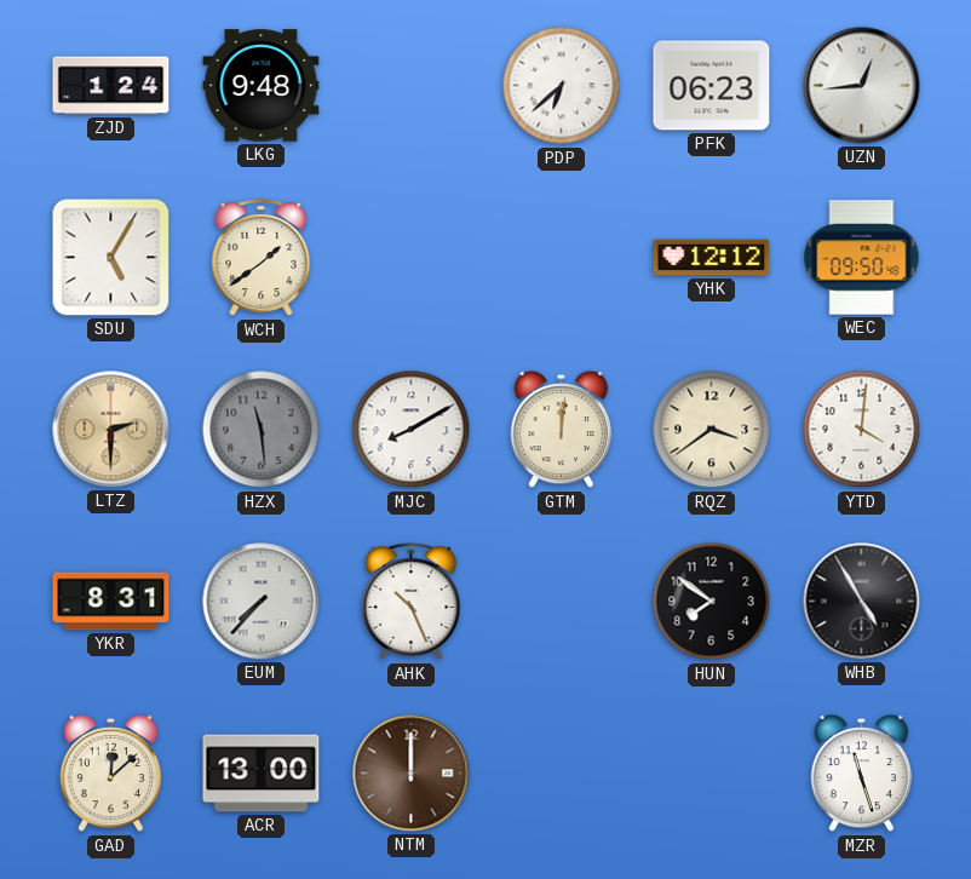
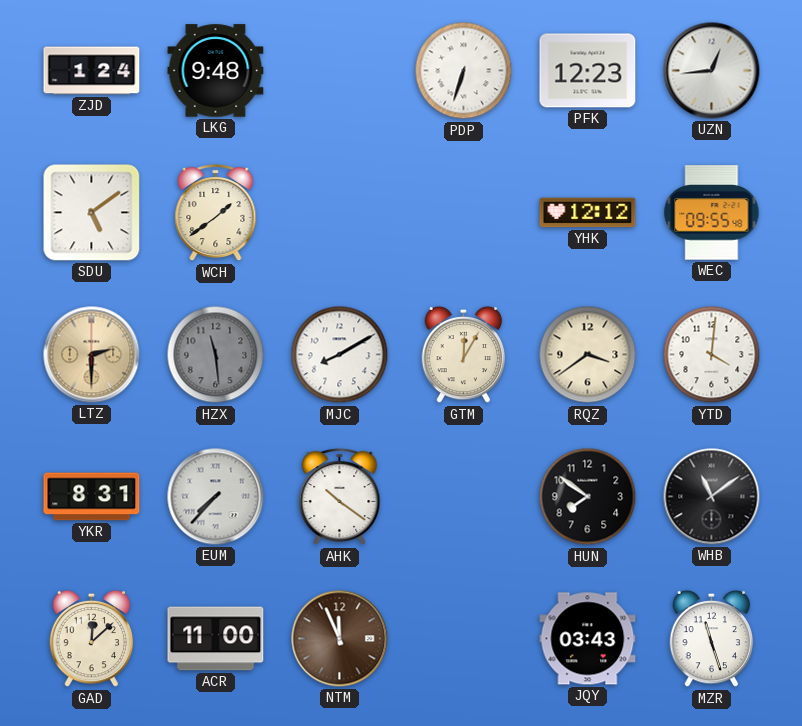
PDP: 6:38 -> 6:33 (464, 71)
PFK: 06:23 -> 12:23 (588, 71)
SDU: 5:05 -> 5:09 (92, 213)
WEC: 09:50 -> 09:55 (712, 213)
GTM: 12:01 -> 12:05 (464, 355)
AHK: 10:26 -> 10:21 (340, 497)
WHB: 4:55 -> 11:09 (712, 497)
ACR: 13:00 -> 11:00 (216, 639)
NTM: 12:00 -> 11:56 (340, 639)
JQY: none -> 03:43 (588, 639)
